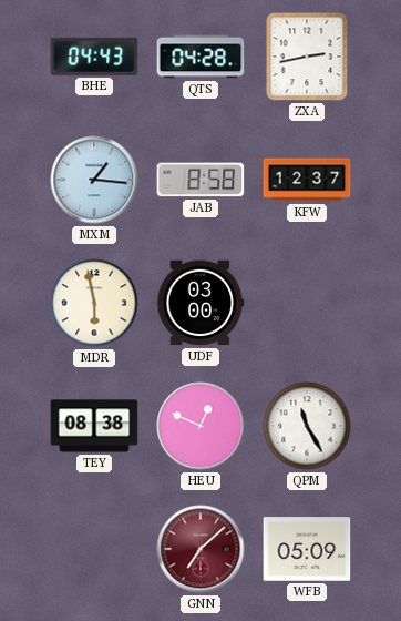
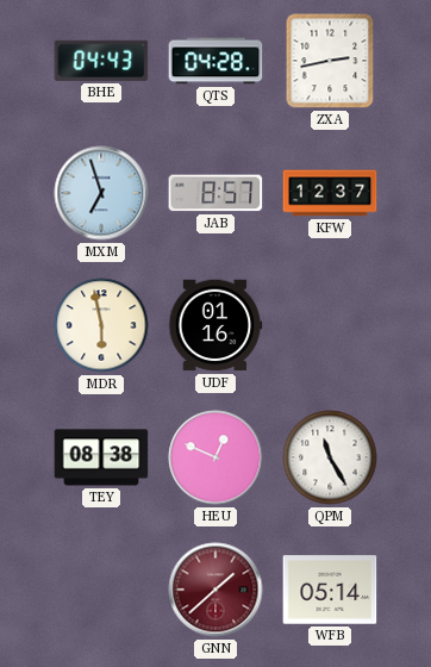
MXM: 1:16 -> 6:57 (101, 193)
JAB: 8:58 -> 8:57 (215, 193)
UDF: 03:00 -> 01:16 (215, 325)
GNN: 7:08 -> 1:38 (215, 590)
WFB: 05:09 -> 05:14 (330, 590)
